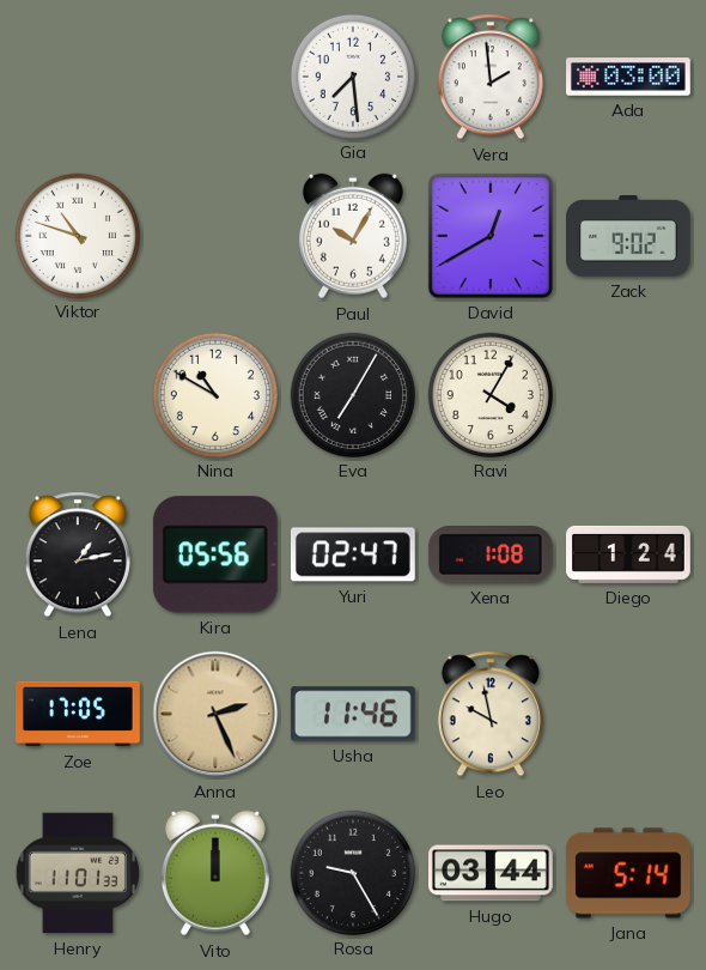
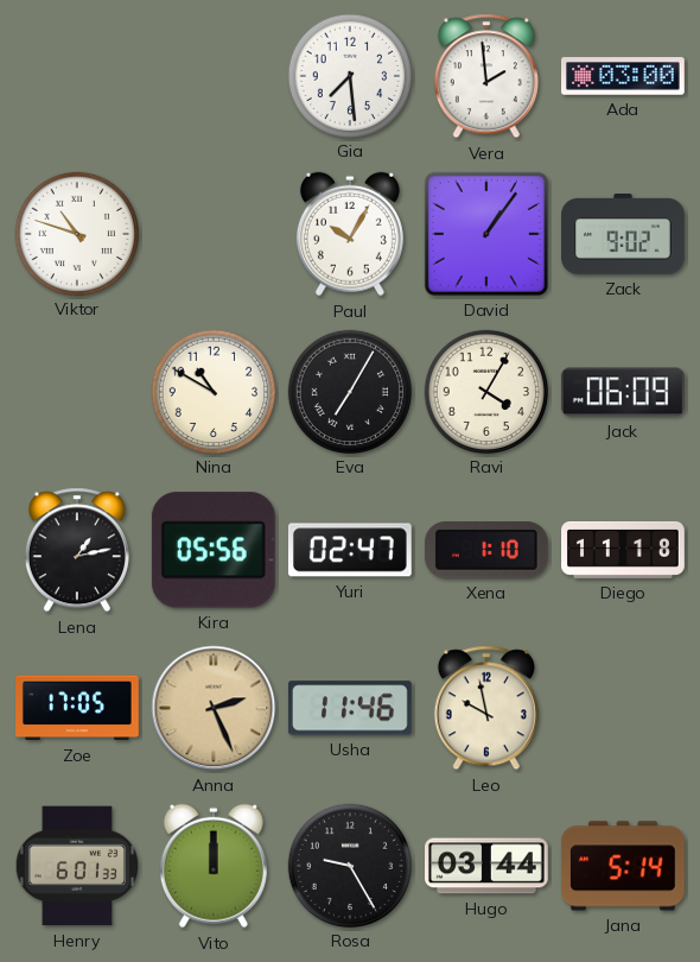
David: 12:40 -> 1:06 (486, 234)
Jack: none -> 06:09 (623, 392)
Xena: 1:08 -> 1:10 (486, 551)
Diego: 1:24 -> 11:18 (623, 550)
Henry: 11:01 -> 6:01 (76, 866)
